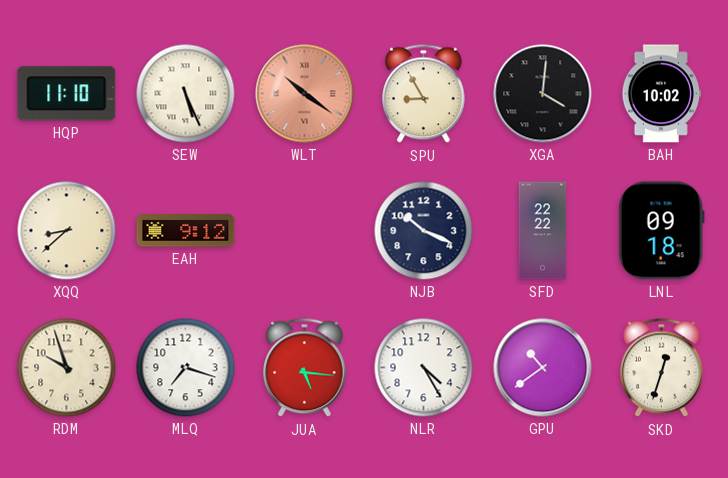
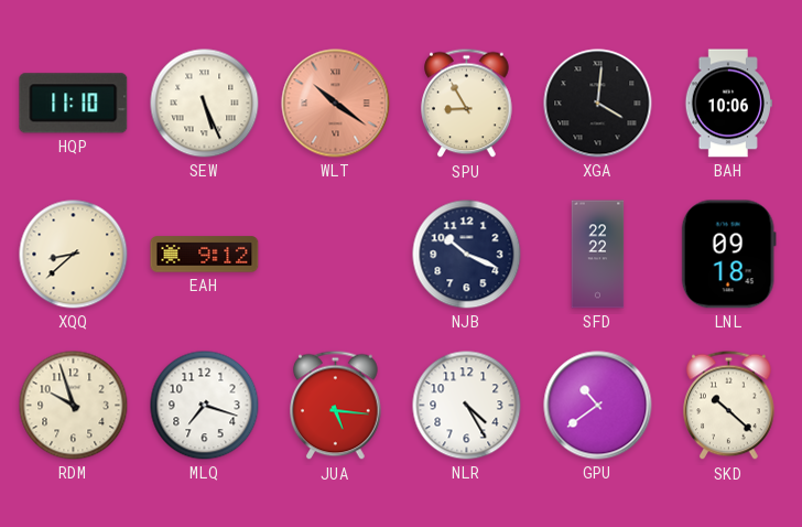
BAH: 10:02 -> 10:06 (728, 104)
SKD: 12:33 -> 10:22 (729, 406)
